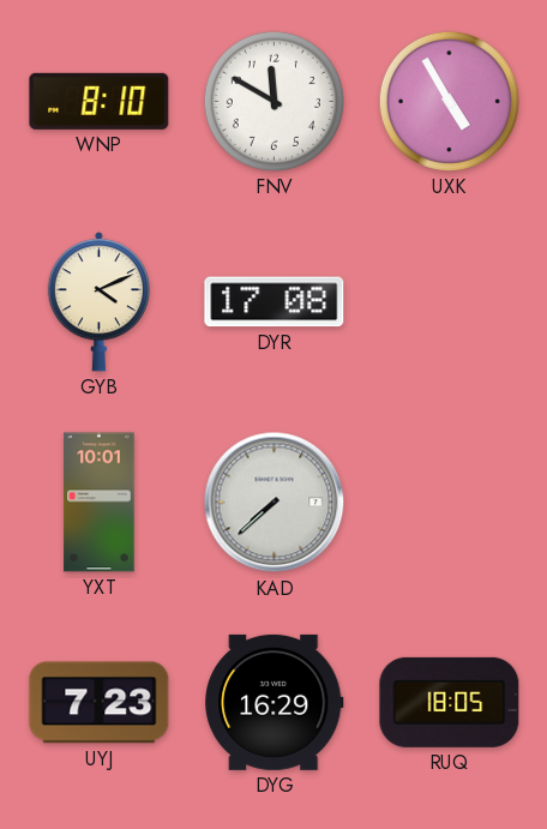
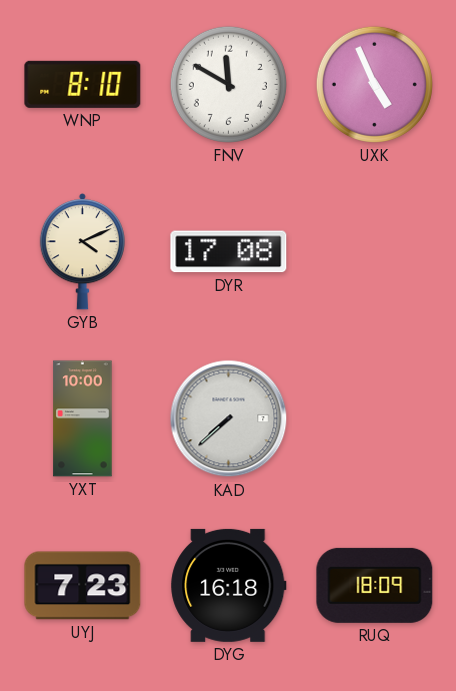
UXK: 4:55 -> 4:56 (374, 84)
YXT: 10:01 -> 10:00 (83, 419)
DYG: 16:29 -> 16:18 (229, 585)
RUQ: 18:05 -> 18:09 (375, 585)
